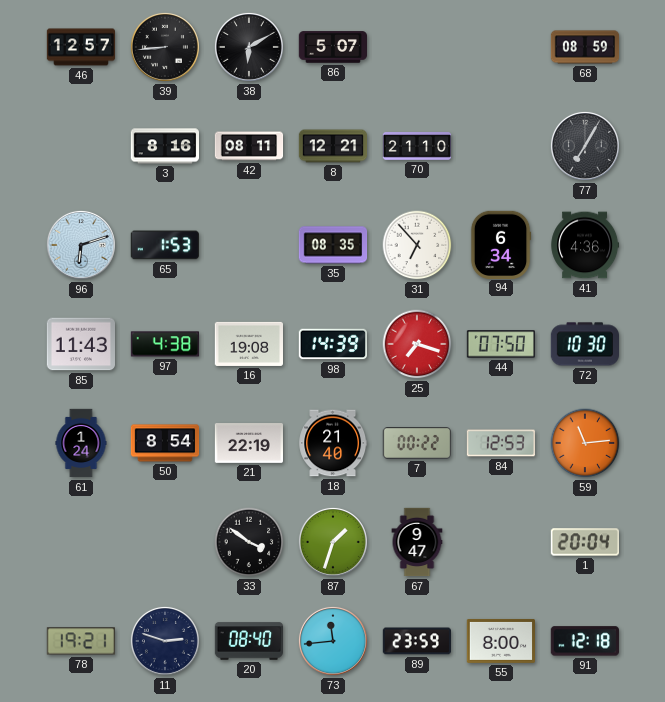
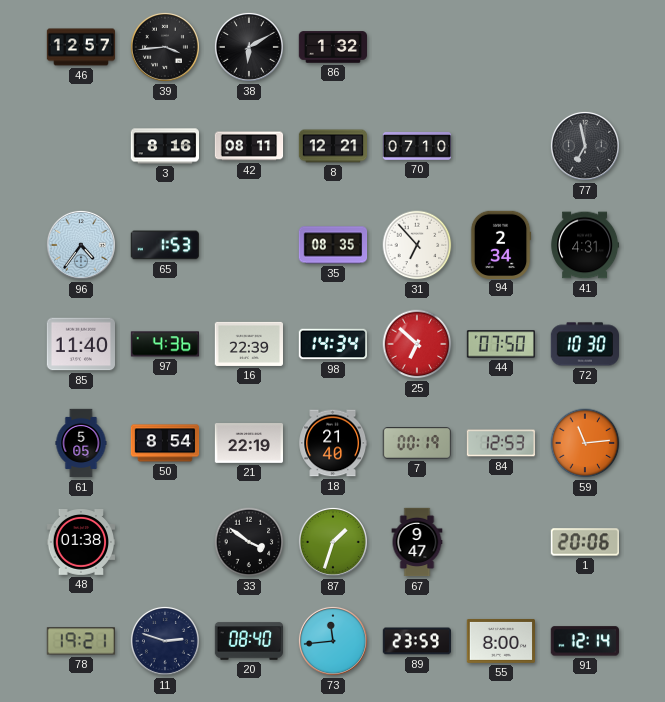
39: 8:44 -> 3:44 (165, 47)
86: 5:07 -> 1:32 (332, 47)
68: 08:59 -> none (585, 47)
70: 21:10 -> 07:10 (417, 146)
77: 7:05 -> 6:58 (585, 146)
96: 6:12 -> 4:36 (81, 245)
94: 6:34 -> 2:34 (501, 244)
41: 4:36 -> 4:31 (584, 245)
85: 11:43 -> 11:40 (80, 344)
97: 4:38 -> 4:36 (165, 344)
16: 19:08 -> 22:39 (248, 344)
98: 14:39 -> 14:34 (332, 344)
25: 7:18 -> 6:52 (417, 344)
61: 1:24 -> 5:05 (81, 443)
7: 00:22 -> 00:19 (416, 444)
48: none -> 01:38 (81, 543)
1: 20:04 -> 20:06 (584, 542)
91: 12:18 -> 12:14 (585, 641)
